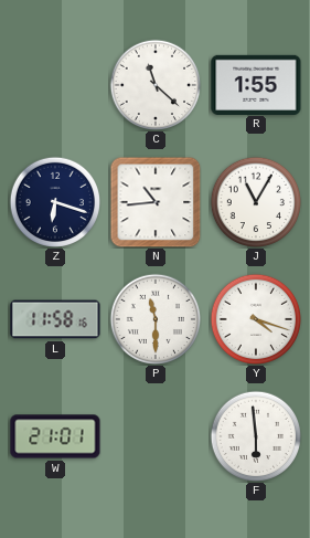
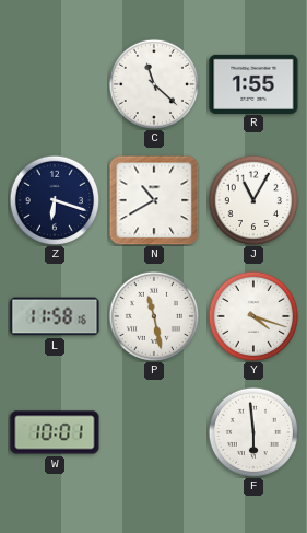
N: 10:44 -> 10:40 (154, 200)
P: 11:30 -> 11:28 (153, 315)
W: 21:01 -> 10:01 (55, 432)
